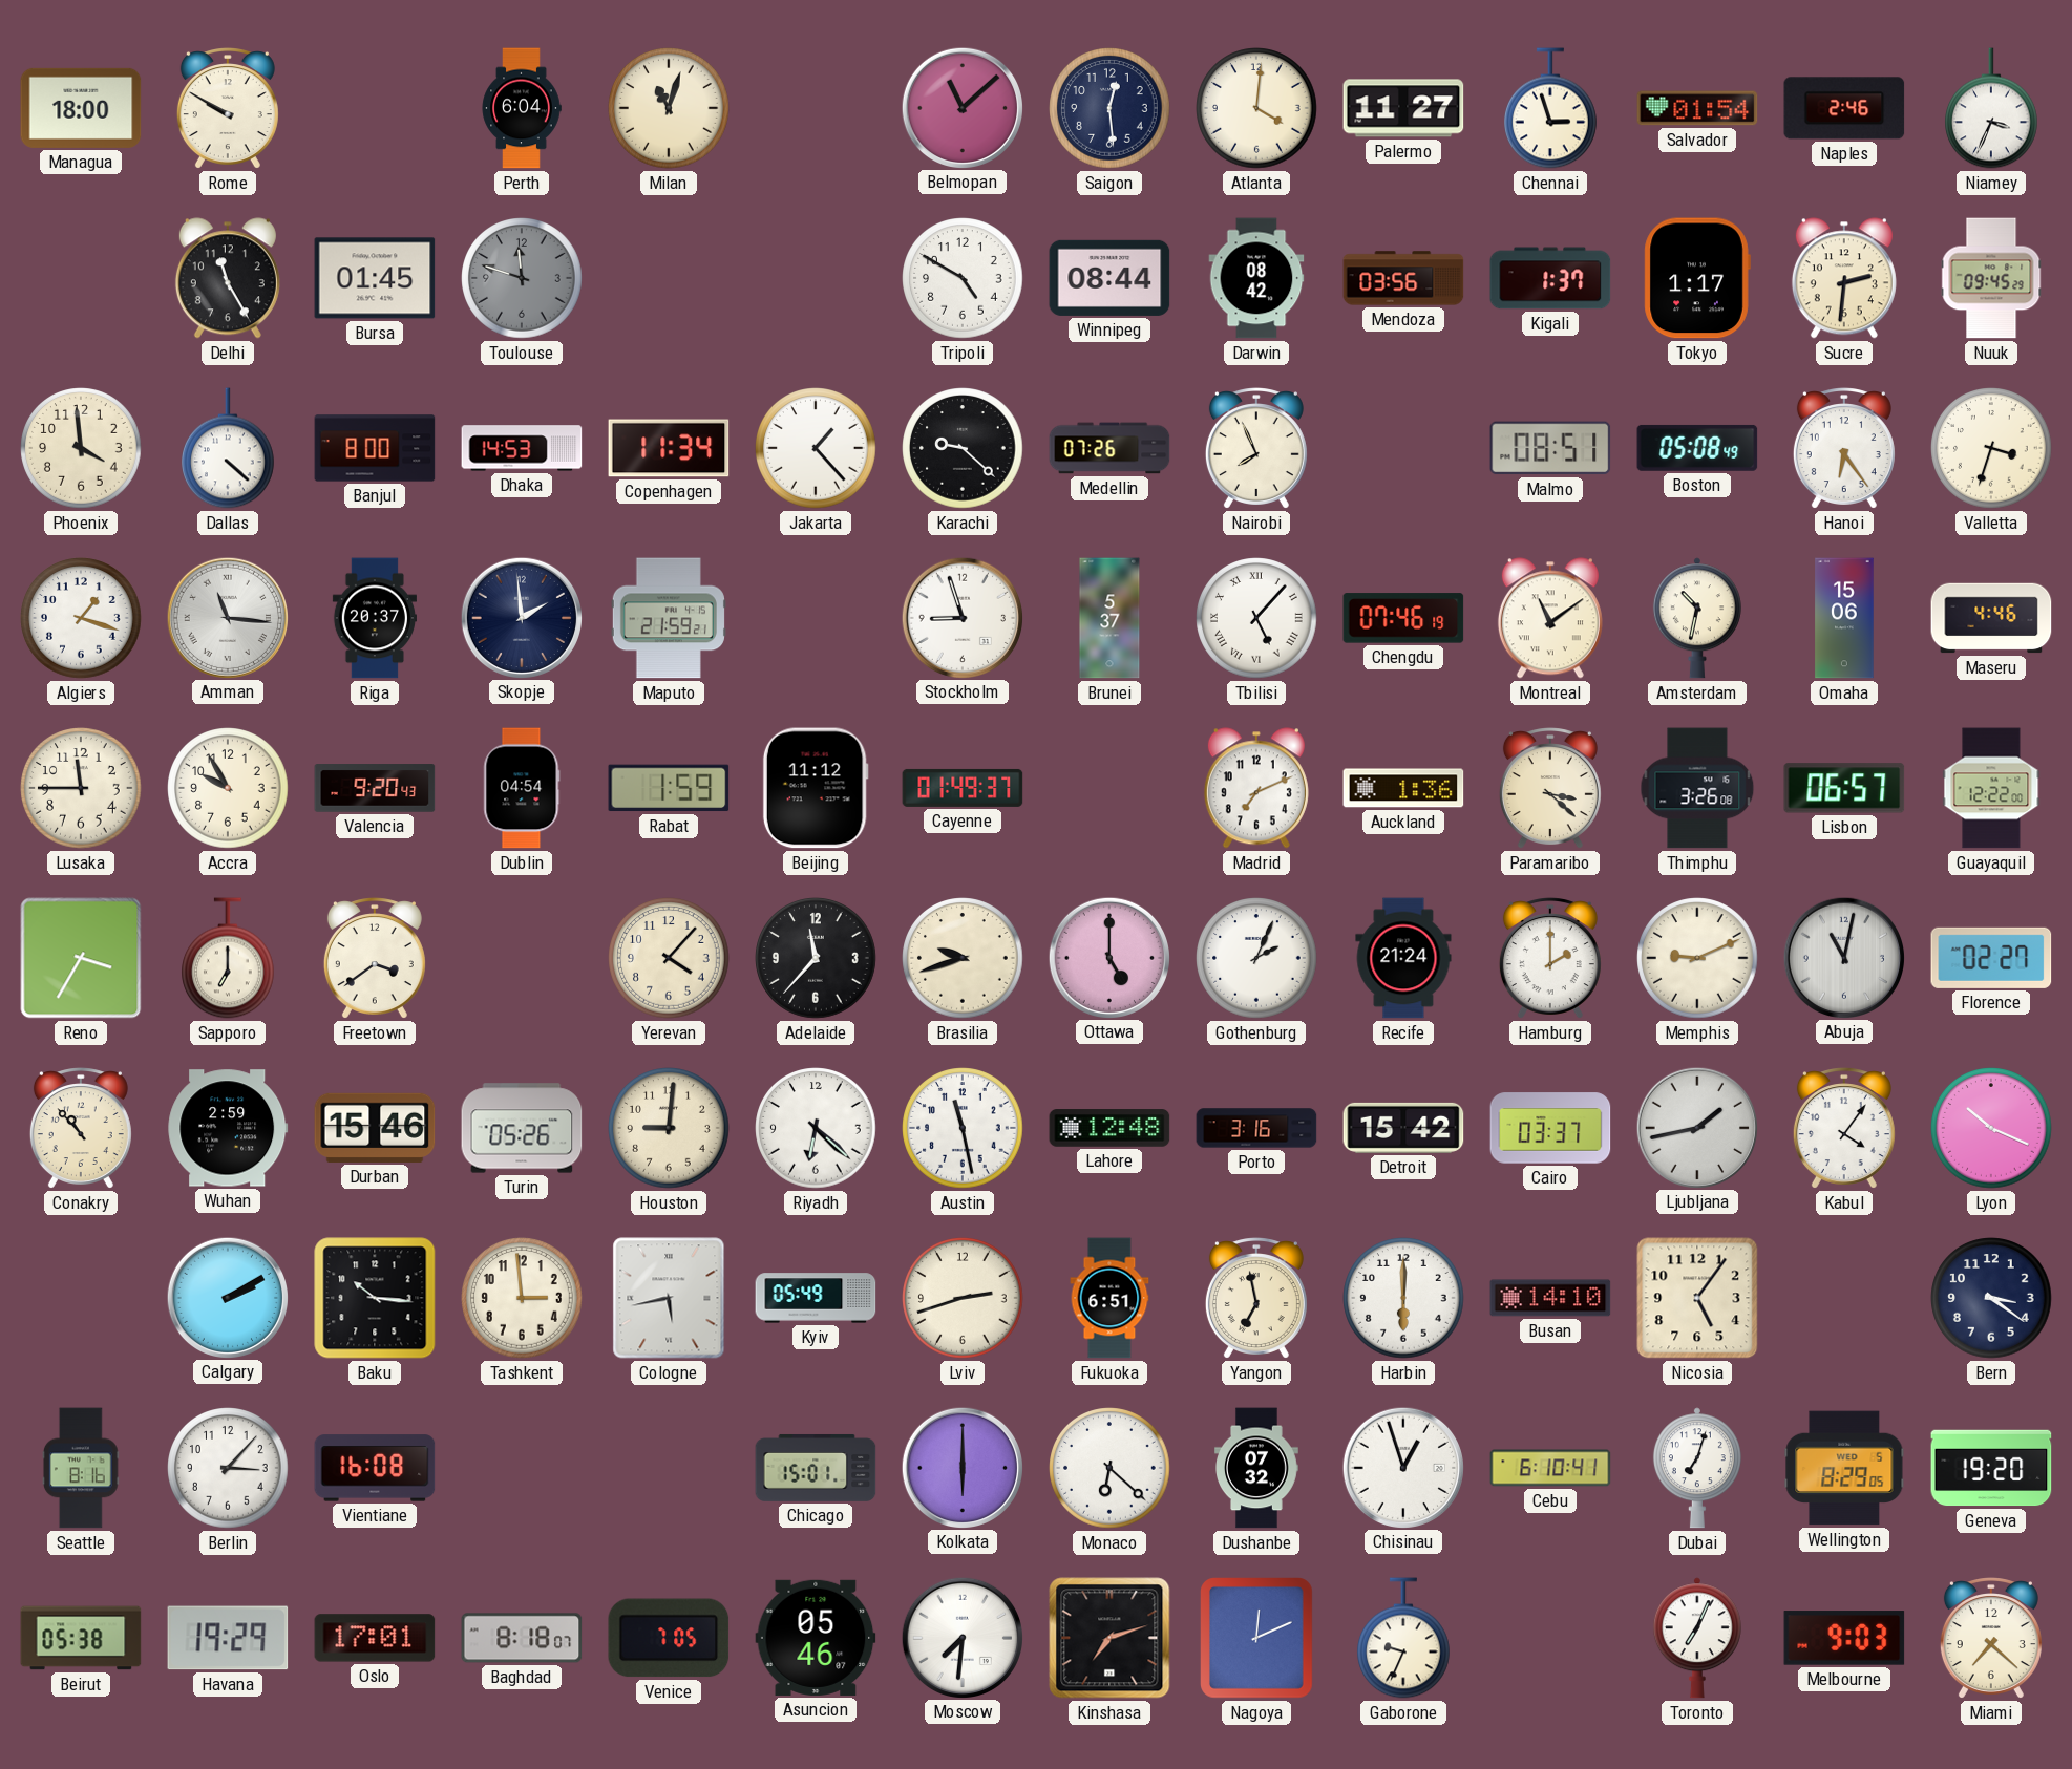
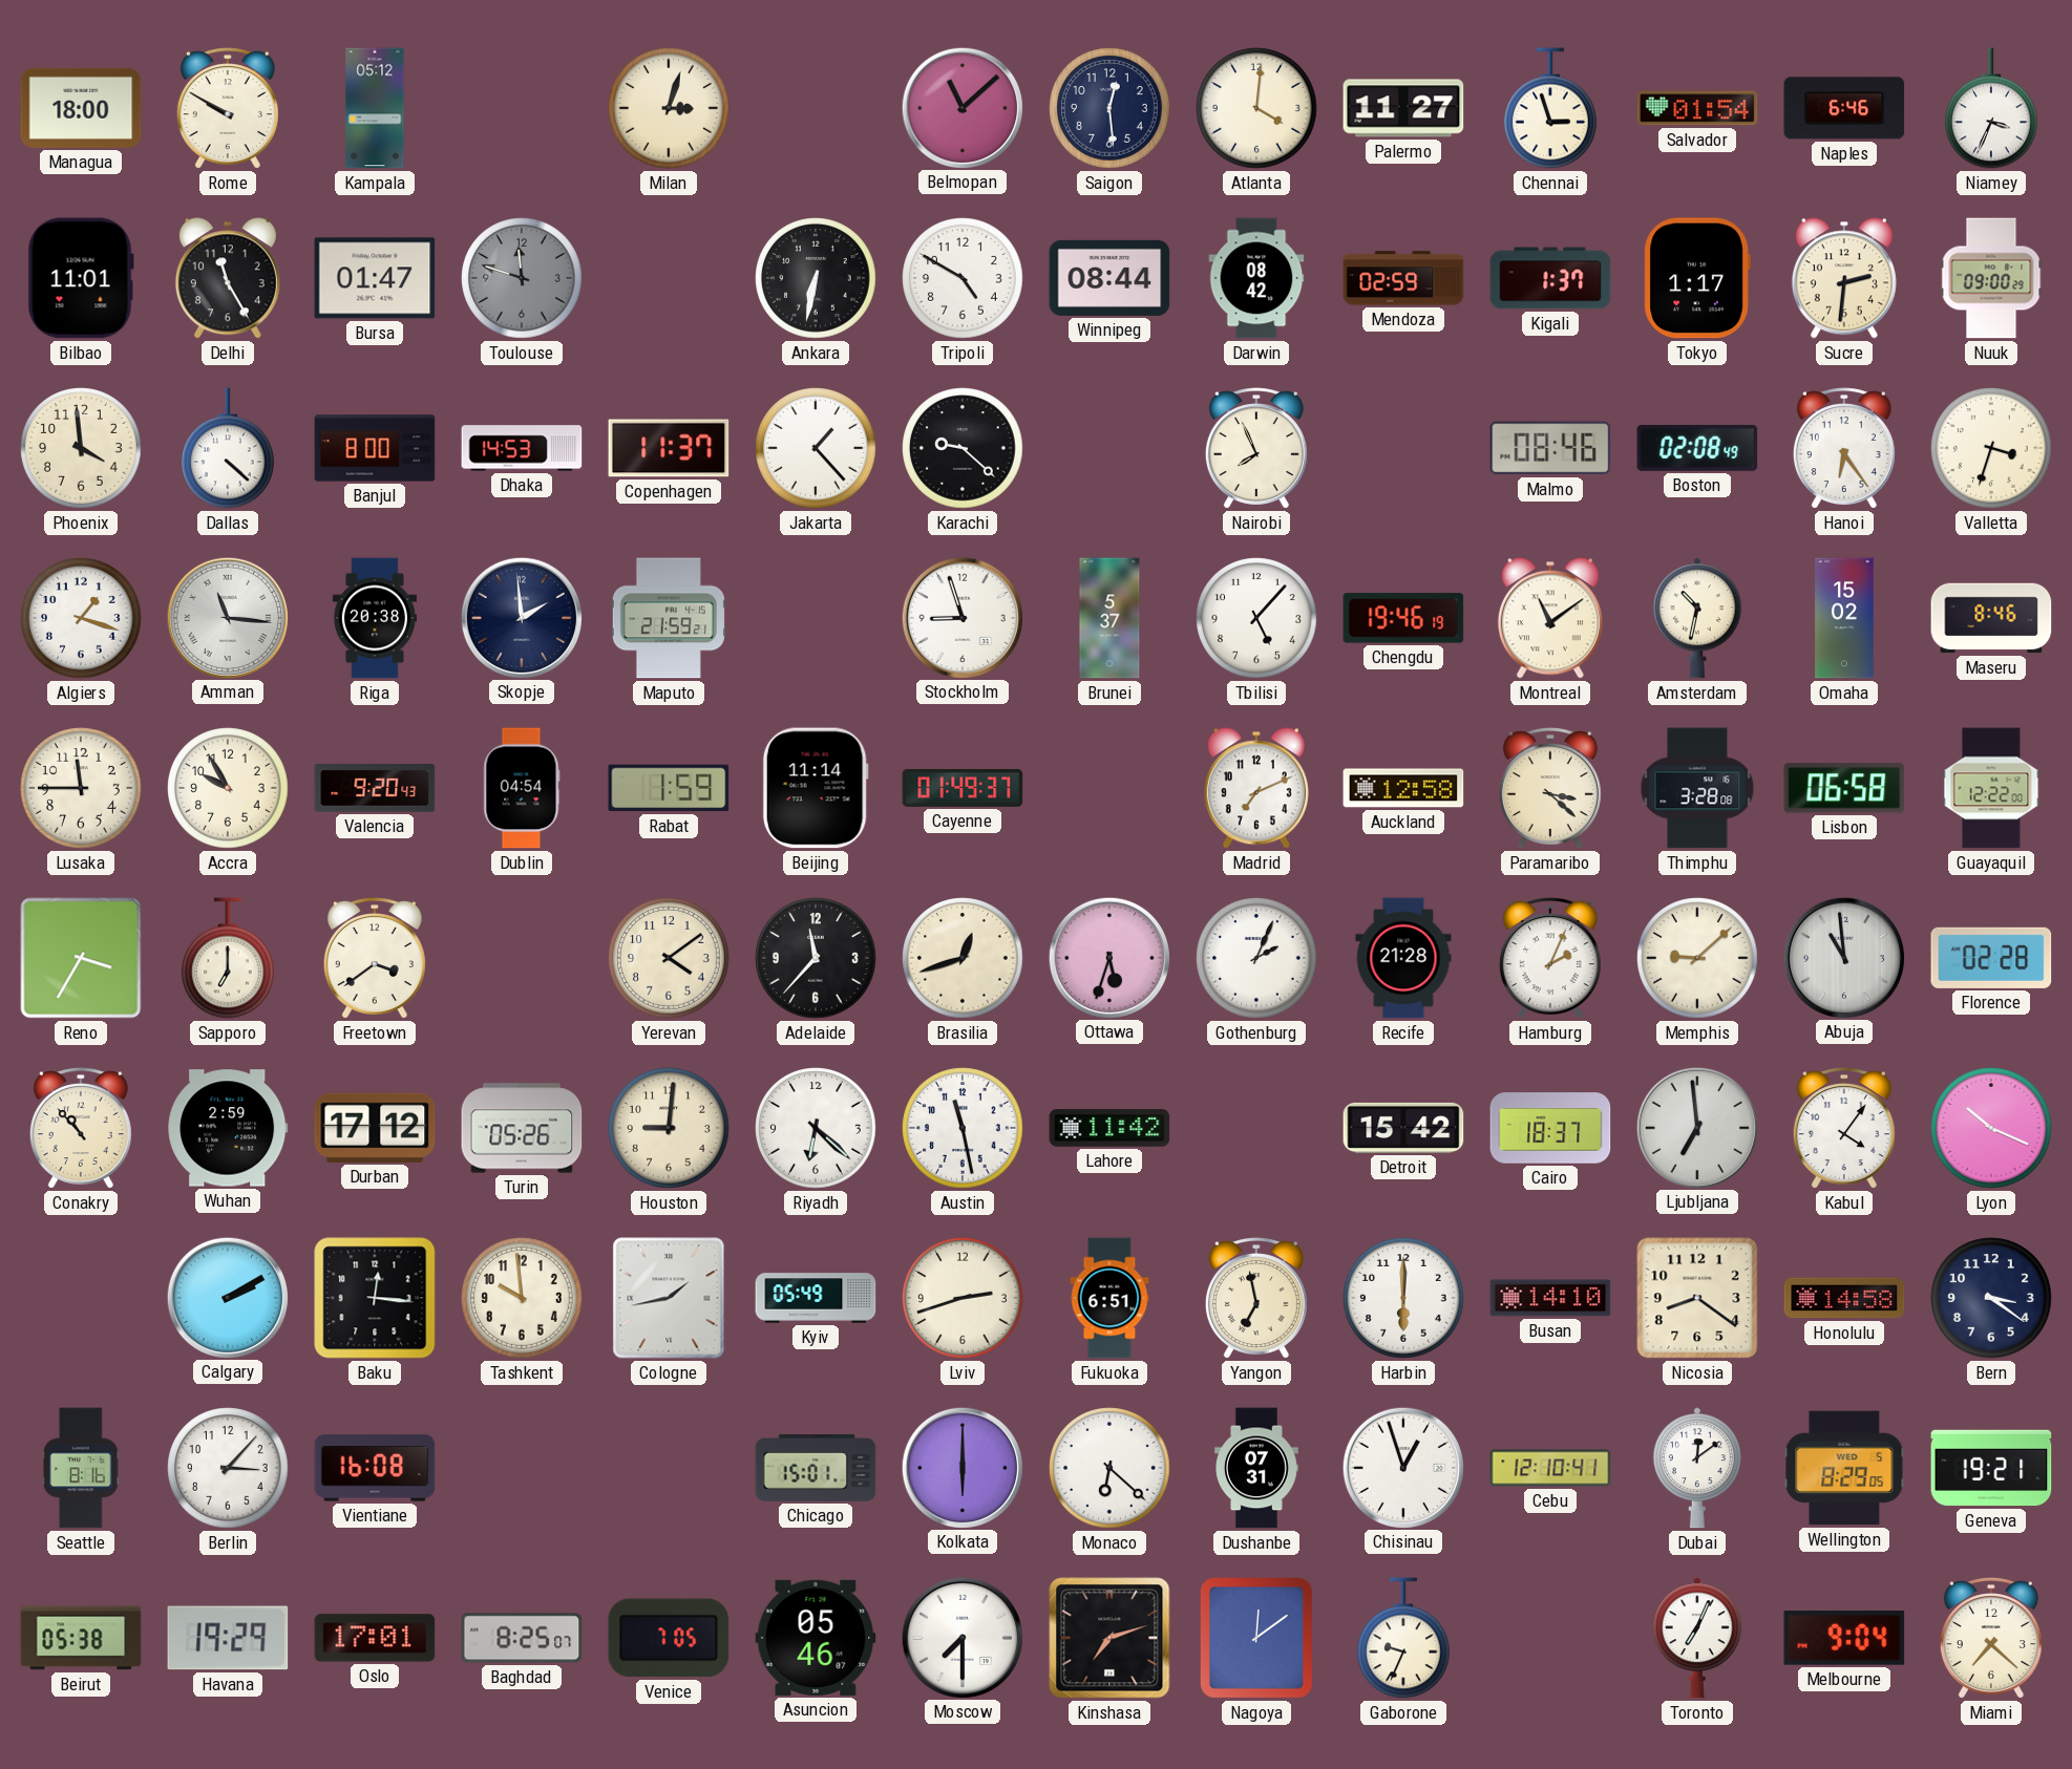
Kampala: none -> 05:12 (375, 108)
Perth: 6:04 -> none (522, 108)
Milan: 11:03 -> 3:03 (669, 108)
Naples: 2:46 -> 6:46 (1844, 108)
Bilbao: none -> 11:01 (81, 278)
Bursa: 01:45 -> 01:47 (375, 278)
Ankara: none -> 6:32 (816, 278)
Mendoza: 03:56 -> 02:59 (1403, 278)
Nuuk: 09:45 -> 09:00 (1991, 278)
Copenhagen: 11:34 -> 11:37 (669, 448)
Medellin: 07:26 -> none (1109, 448)
Malmo: 08:51 -> 08:46 (1550, 448)
Boston: 05:08 -> 02:08 (1697, 448)
Riga: 20:37 -> 20:38 (375, 618)
Tbilisi numerals: Roman -> Arabic (1256, 618)
Chengdu: 07:46 -> 19:46 (1403, 618)
Omaha: 15:06 -> 15:02 (1844, 618)
Maseru: 4:46 -> 8:46 (1991, 618)
Beijing: 11:12 -> 11:14 (816, 788)
Auckland: 1:36 -> 12:58 (1403, 788)
Thimphu: 3:26 -> 3:28 (1697, 788)
Lisbon: 06:57 -> 06:58 (1844, 788)
Yerevan: 4:07 -> 4:09 (669, 958)
Brasilia: 9:42 -> 12:42 (963, 958)
Ottawa: 5:00 -> 5:33 (1108, 957)
Recife: 21:24 -> 21:28 (1403, 958)
Hamburg: 2:00 -> 2:04 (1550, 958)
Memphis: 9:11 -> 9:08 (1697, 958)
Abuja: 11:02 -> 10:59 (1843, 957)
Florence: 02:27 -> 02:28 (1991, 958)
Durban: 15:46 -> 17:12 (375, 1128)
Lahore: 12:48 -> 11:42 (1109, 1128)
Porto: 3:16 -> none (1256, 1128)
Cairo: 03:37 -> 18:37 (1550, 1128)
Ljubljana: 1:43 -> 6:59 (1696, 1127)
Baku: 10:16 -> 12:16 (375, 1298)
Tashkent: 2:59 -> 9:59 (522, 1298)
Cologne: 5:43 -> 1:43 (669, 1298)
Nicosia: 5:06 -> 8:21 (1697, 1298)
Honolulu: none -> 14:58 (1844, 1298)
Dushanbe: 07:32 -> 07:31 (1257, 1468)
Cebu: 6:10 -> 12:10 (1550, 1468)
Dubai: 7:03 -> 12:09 (1697, 1468)
Geneva: 19:20 -> 19:21 (1991, 1468)
Baghdad: 8:18 -> 8:25 (522, 1638)
Moscow: 7:31 -> 7:30 (961, 1637)
Nagoya: 12:11 -> 12:09 (1257, 1639)
Melbourne: 9:03 -> 9:04 (1844, 1638)
